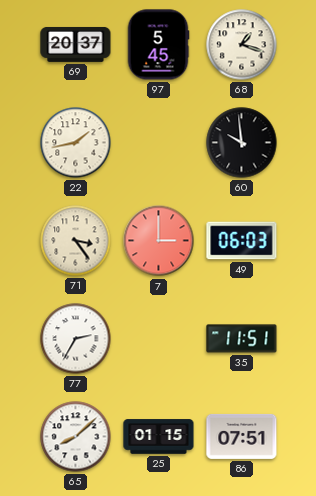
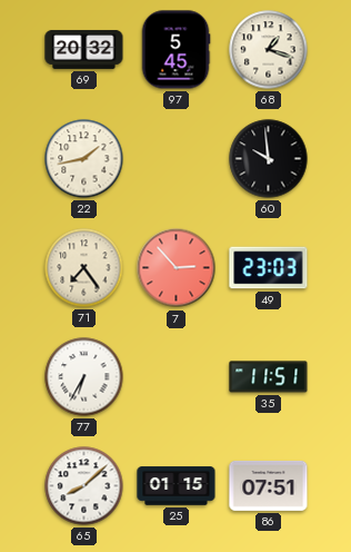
69: 20:37 -> 20:32 (84, 49)
71: 3:24 -> 7:24 (84, 268)
7: 3:00 -> 2:53 (177, 268)
49: 06:03 -> 23:03 (269, 268)
77: 2:35 -> 6:35 (84, 377)
